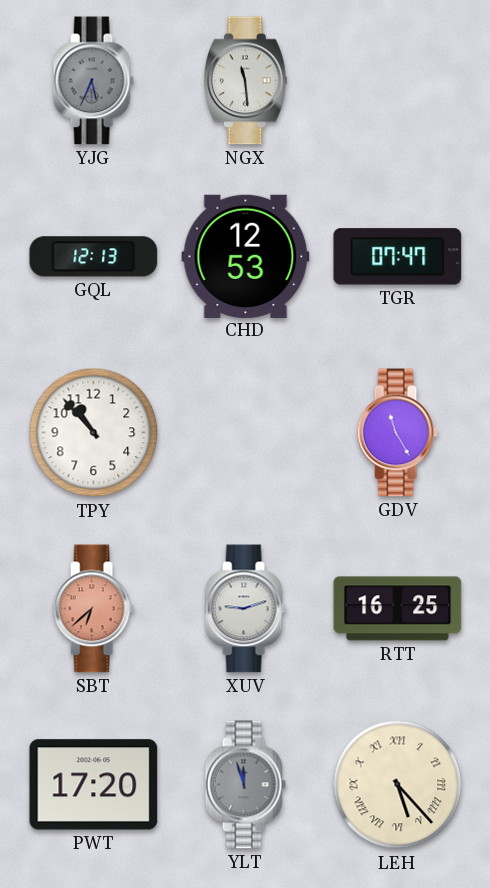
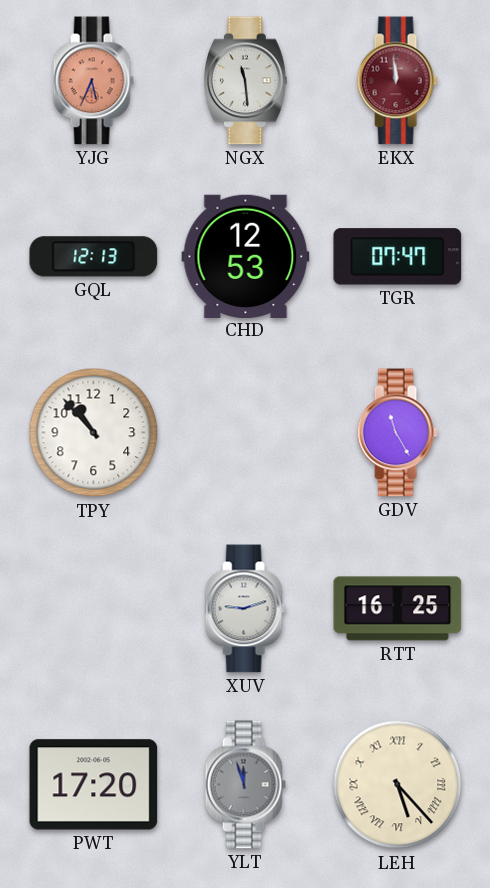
YJG dial: grey -> salmon (93, 81)
EKX: none -> 11:59 (397, 81)
SBT: 6:38 -> none (93, 609)
